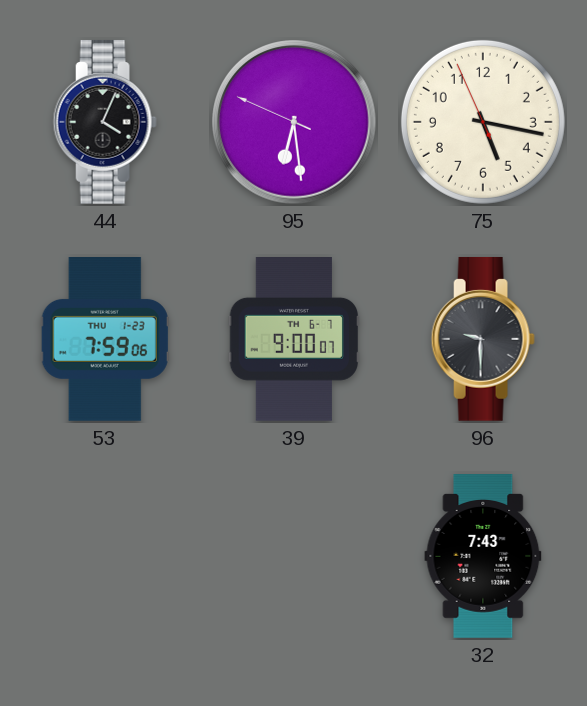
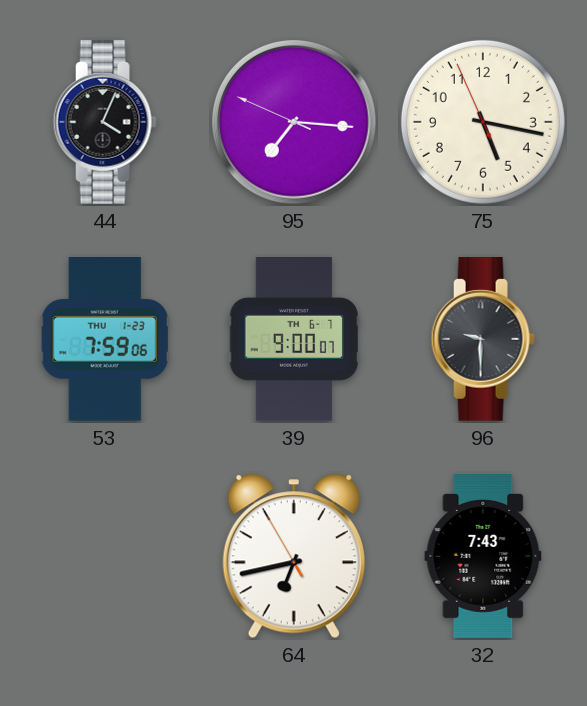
95: 6:28 -> 7:15 (294, 122)
64: none -> 6:42 (294, 556)
